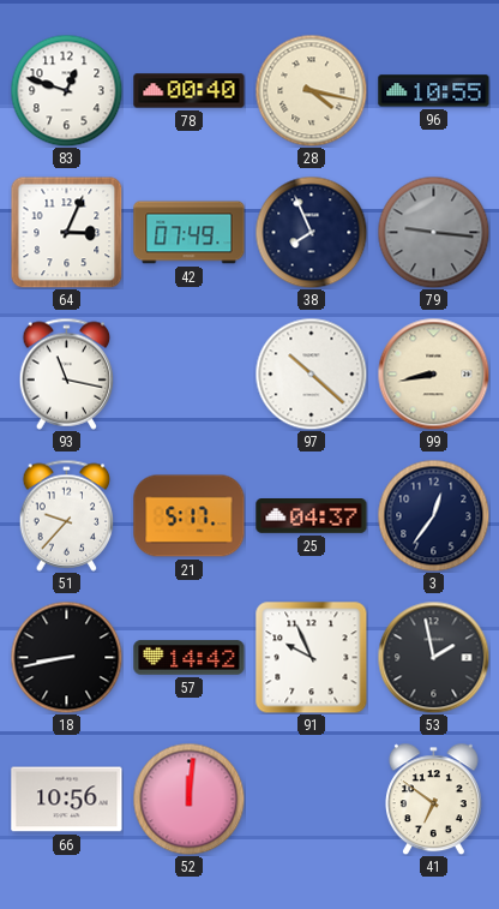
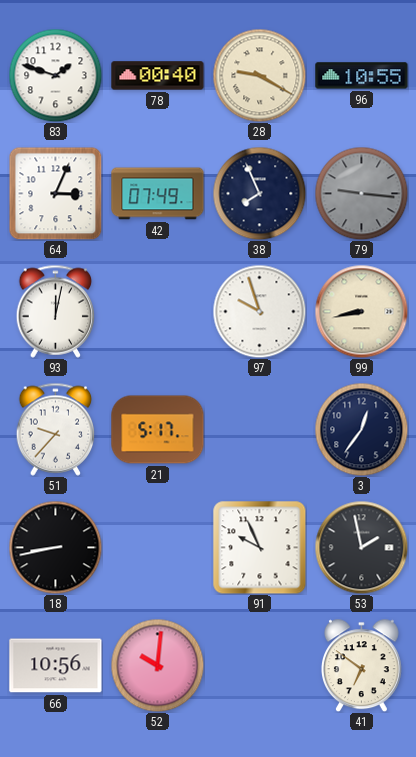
83: 12:48 -> 1:48 (55, 75)
28: 4:17 -> 9:20 (259, 75)
93: 11:17 -> 12:02 (56, 311)
97: 10:22 -> 9:57 (259, 311)
25: 04:37 -> none (312, 516)
57: 14:42 -> none (190, 658)
52: 12:01 -> 10:01 (157, 665)
